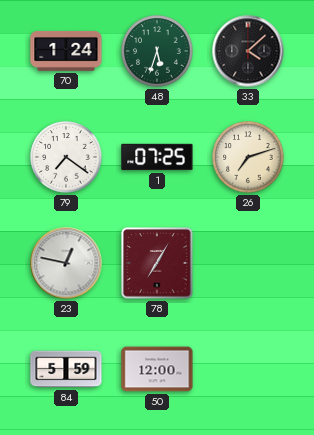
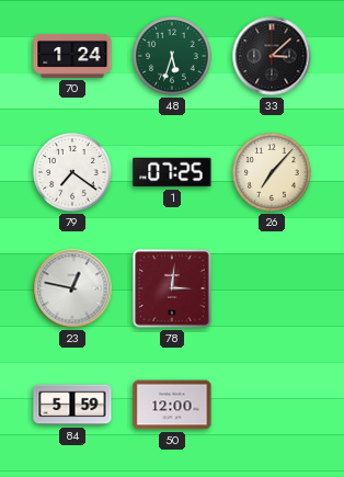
33: 4:08 -> 3:08 (272, 56)
26: 7:12 -> 7:07 (272, 172)
78: 7:05 -> 3:01 (172, 288)
